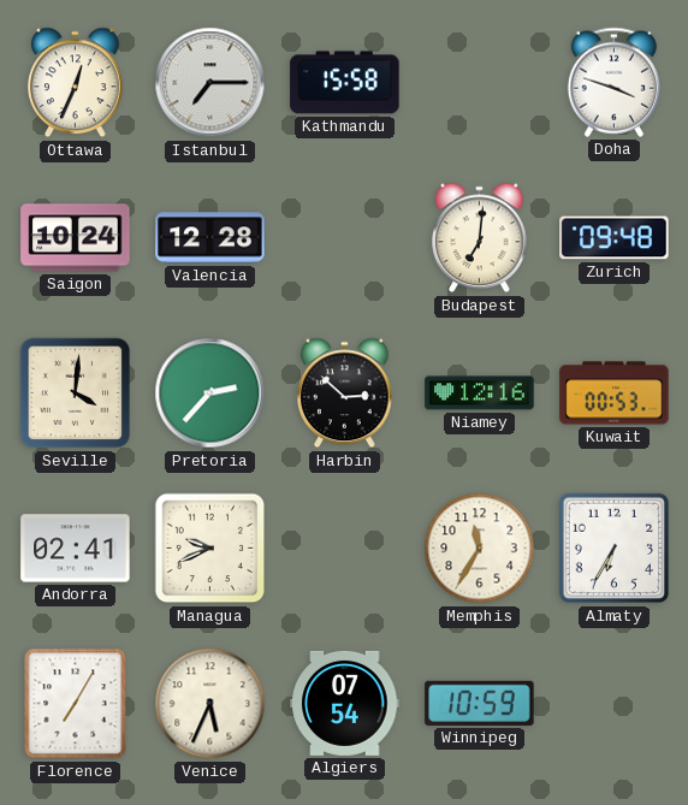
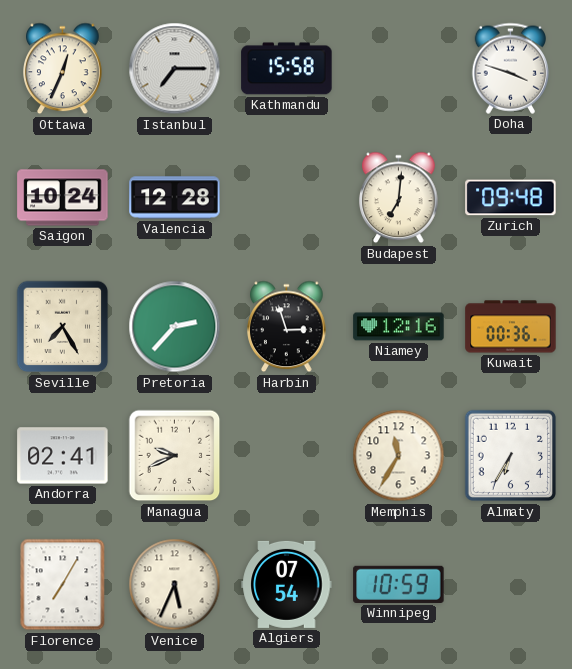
Seville: 4:01 -> 7:25 (63, 327)
Harbin: 2:52 -> 2:57 (287, 327)
Kuwait: 00:53 -> 00:36 (511, 327)
